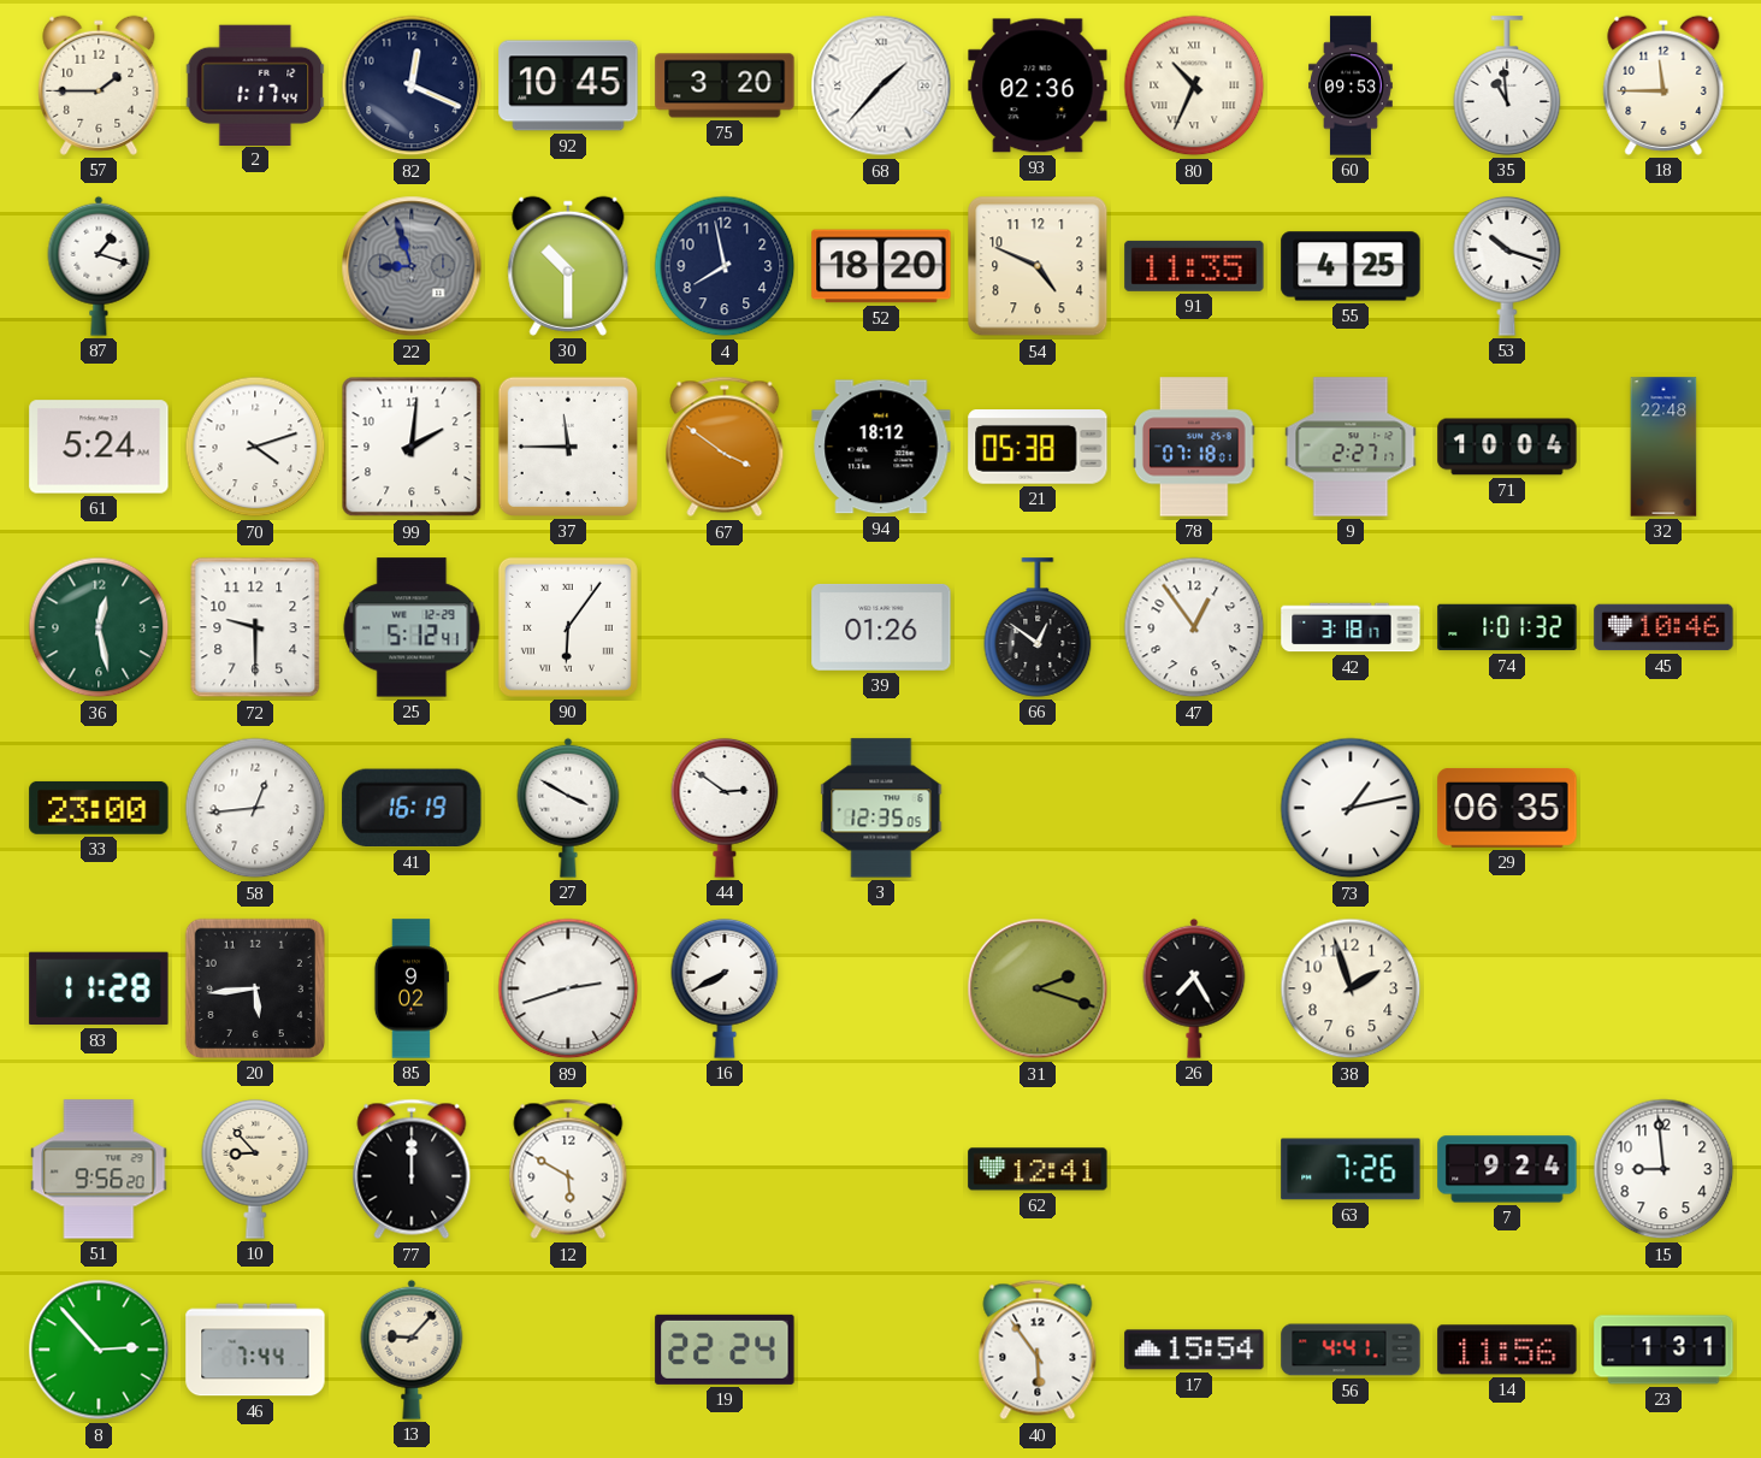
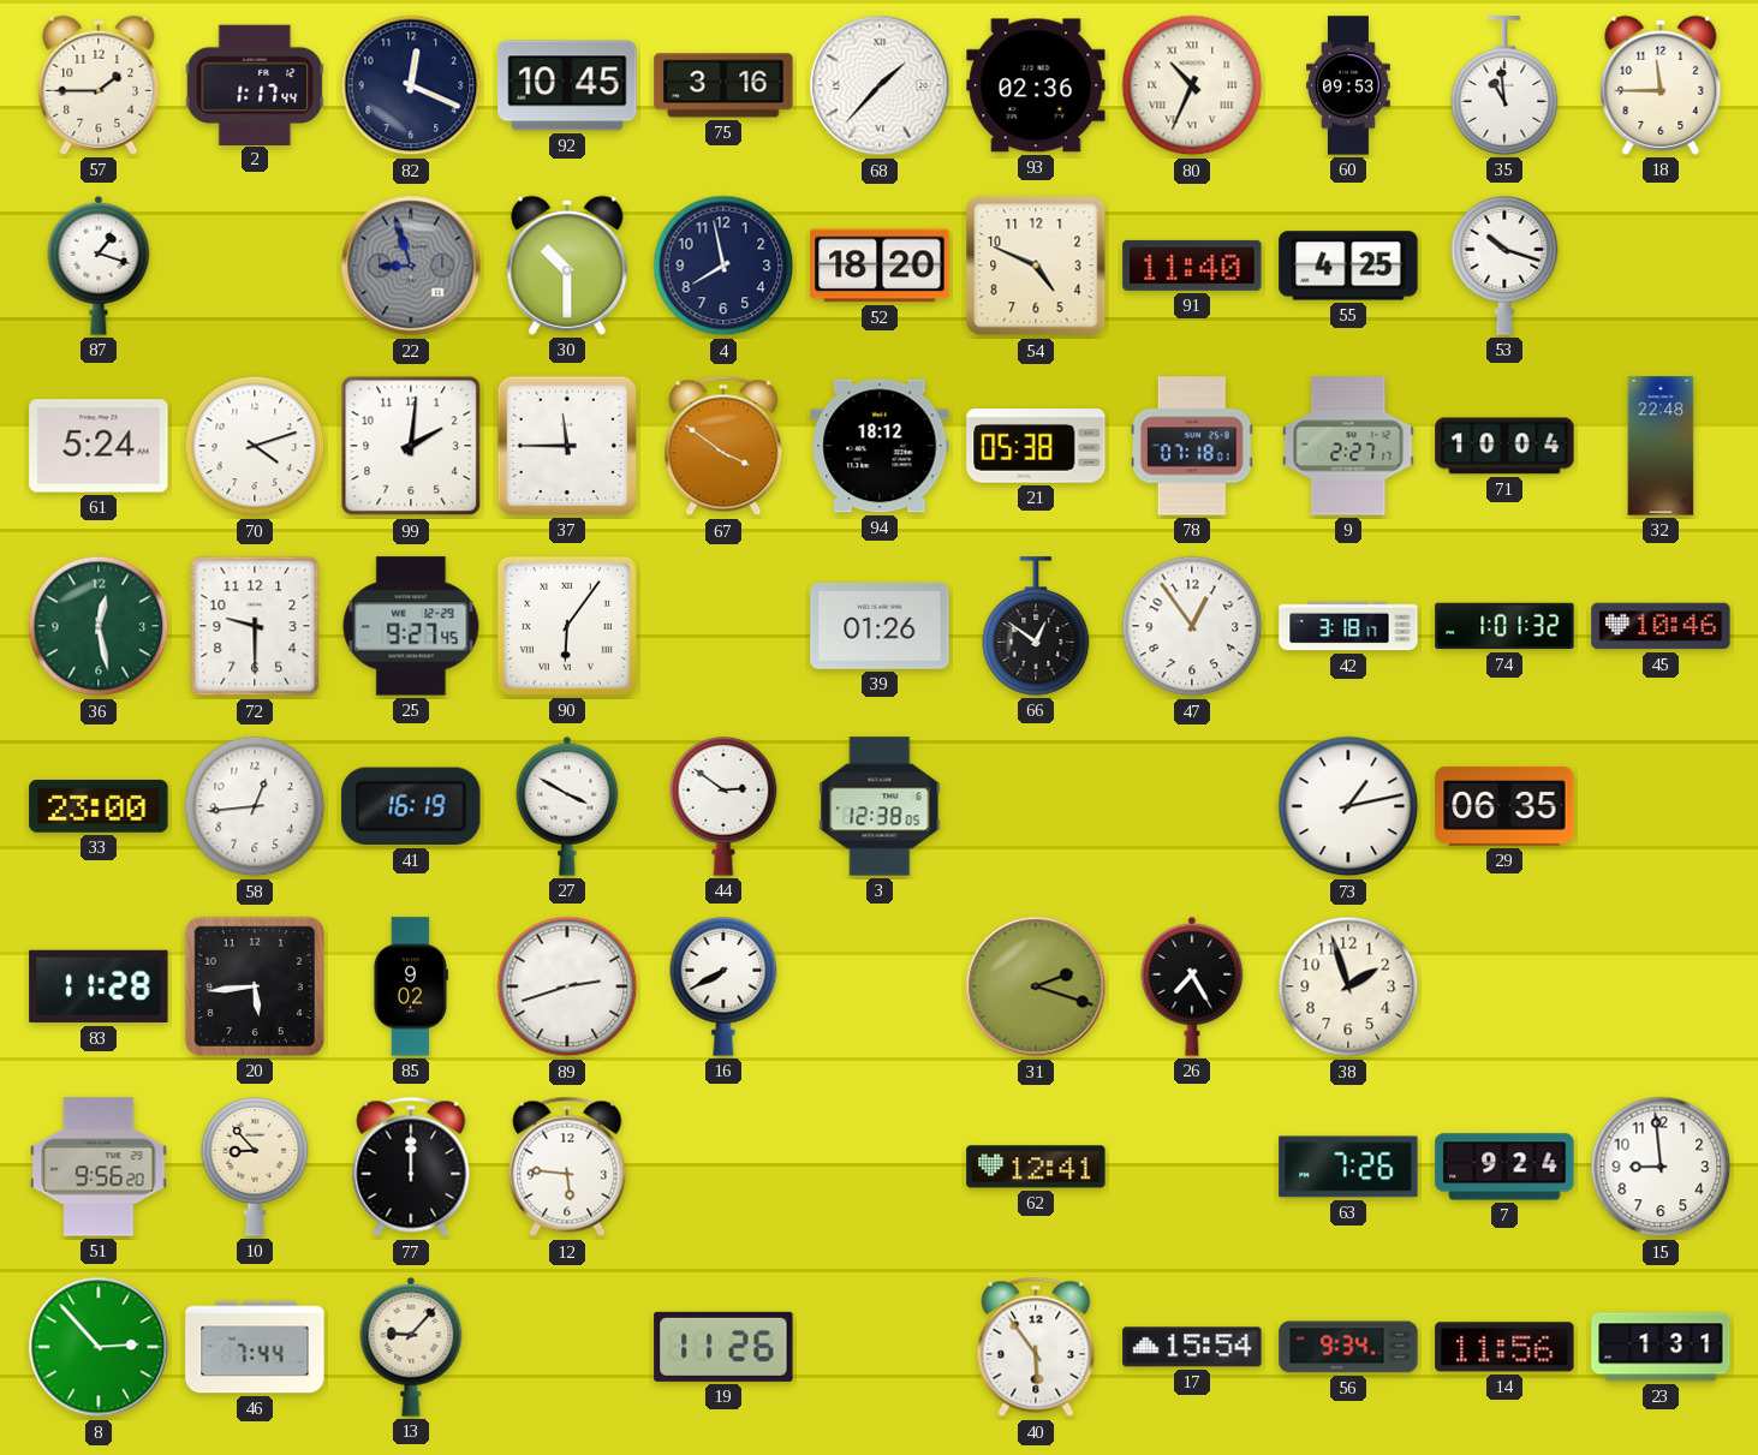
75: 3:20 -> 3:16 (723, 85)
91: 11:35 -> 11:40 (1192, 266)
25: 5:12 -> 9:27 (411, 626)
3: 12:35 -> 12:38 (880, 806)
12: 5:50 -> 5:46 (567, 1167)
19: 22:24 -> 11:26 (723, 1347)
56: 4:41 -> 9:34 (1348, 1347)
